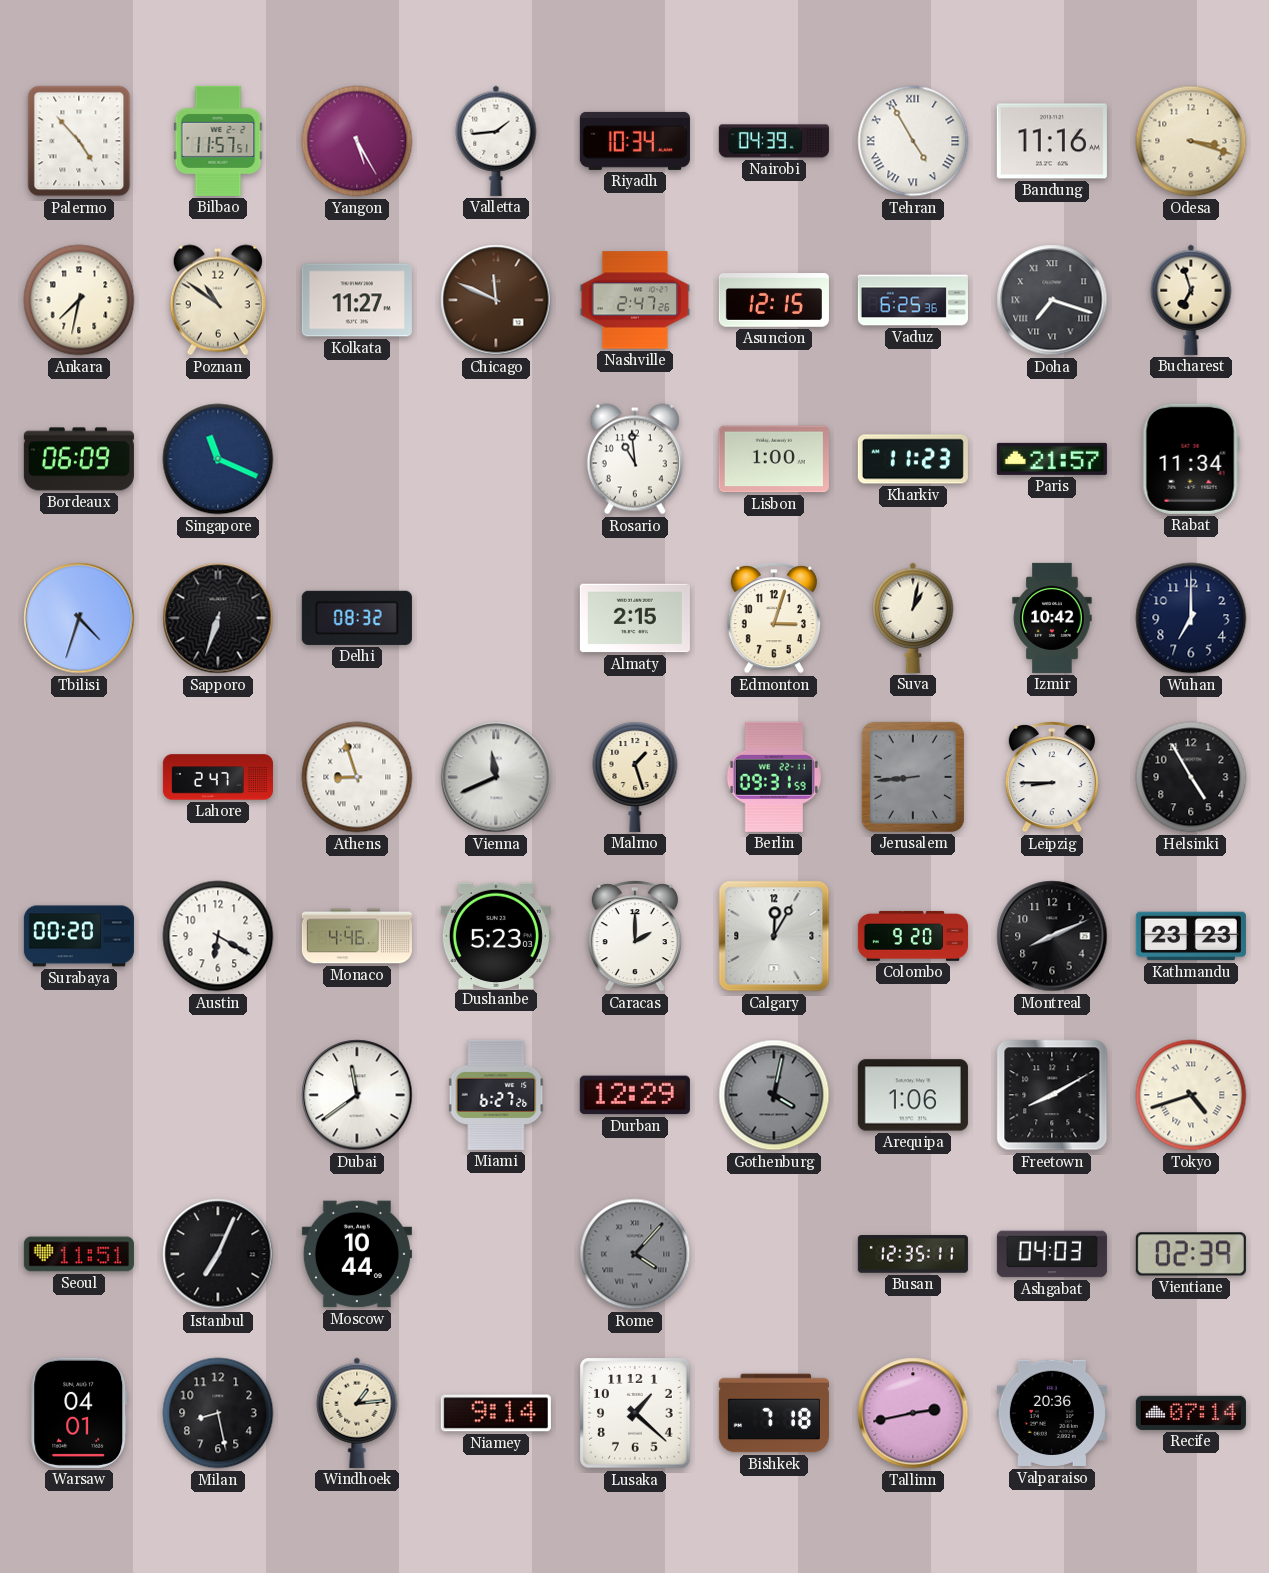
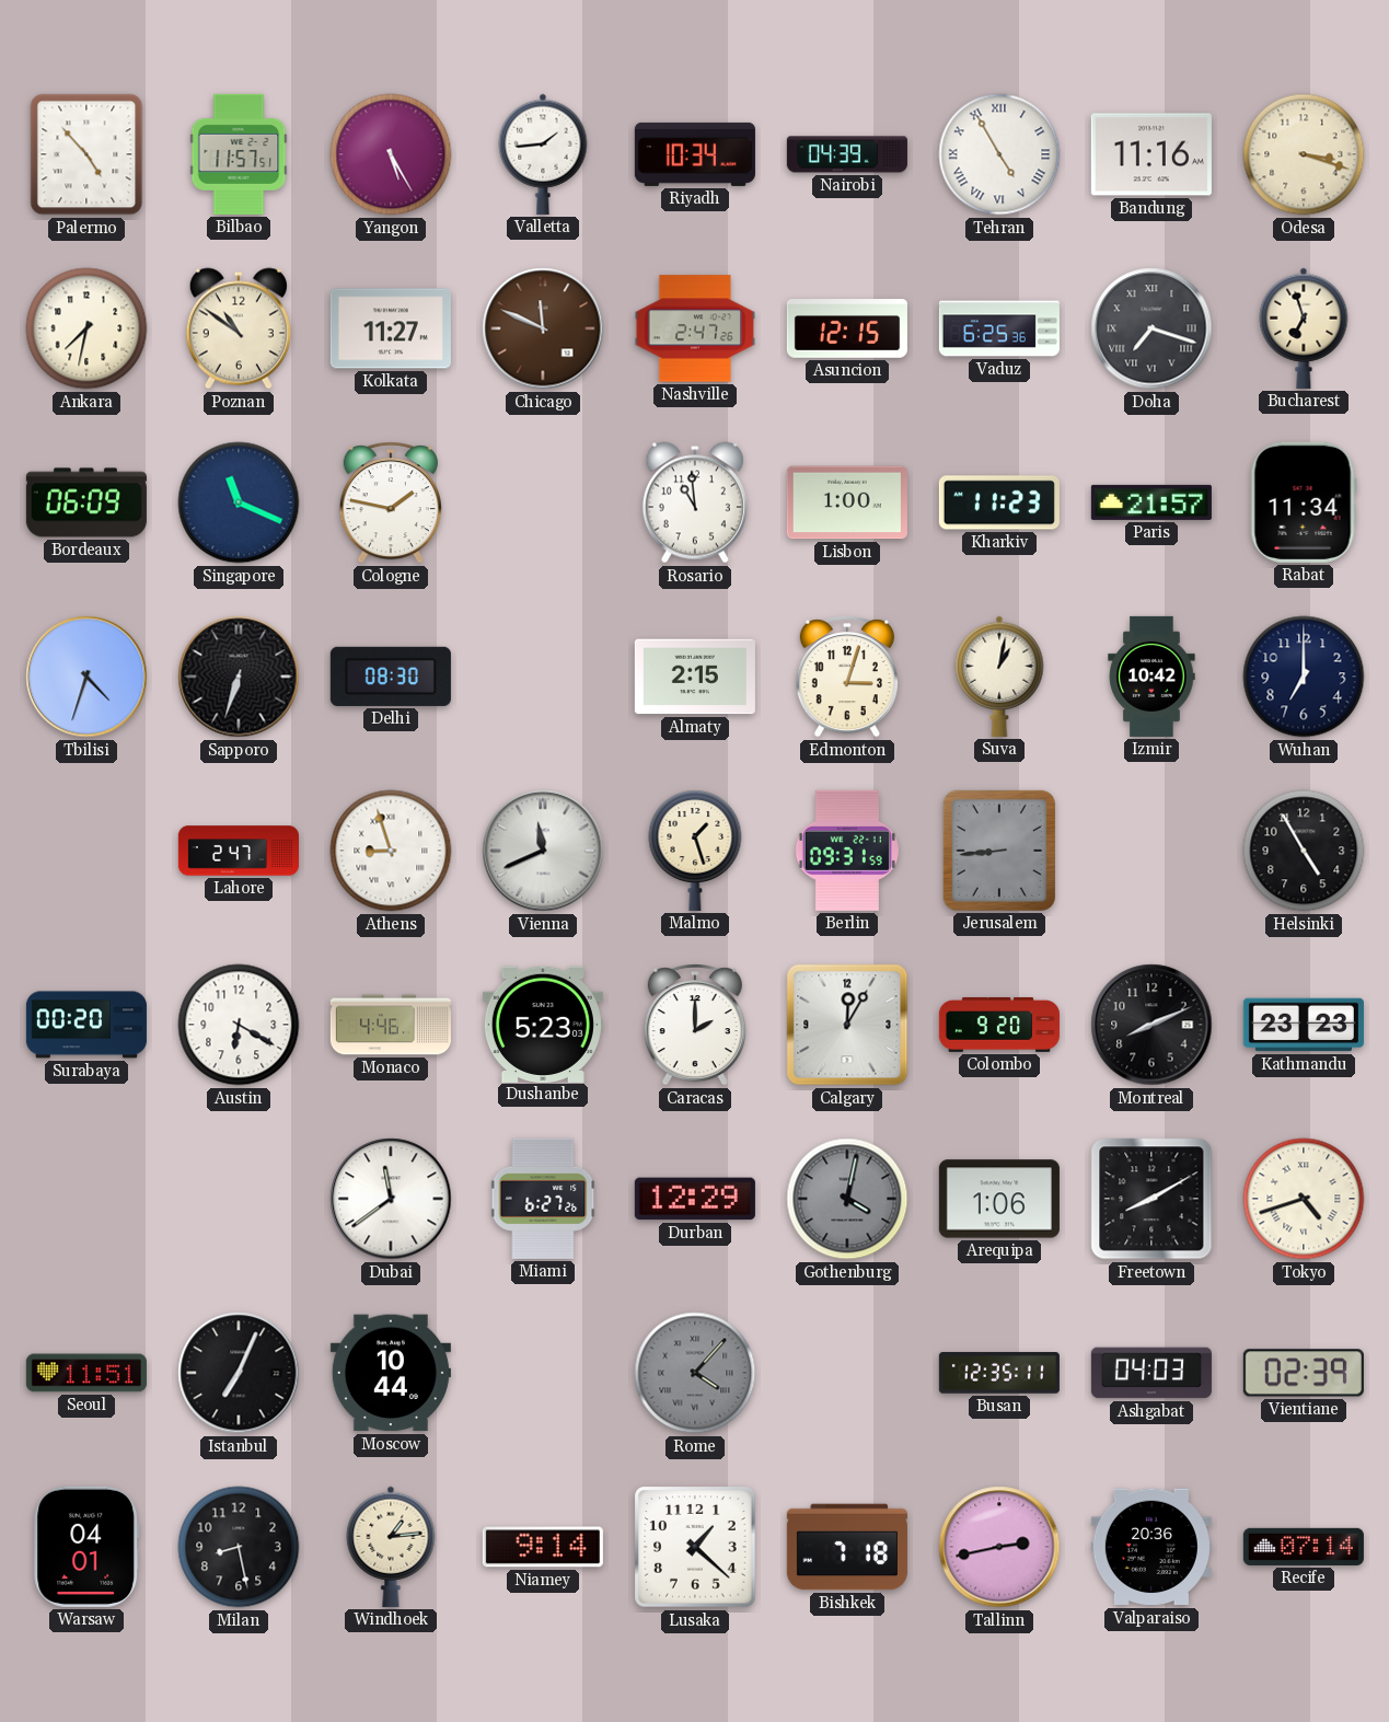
Cologne: none -> 1:47 (391, 502)
Delhi: 08:32 -> 08:30 (391, 677)
Leipzig: 8:45 -> none (1052, 777)
